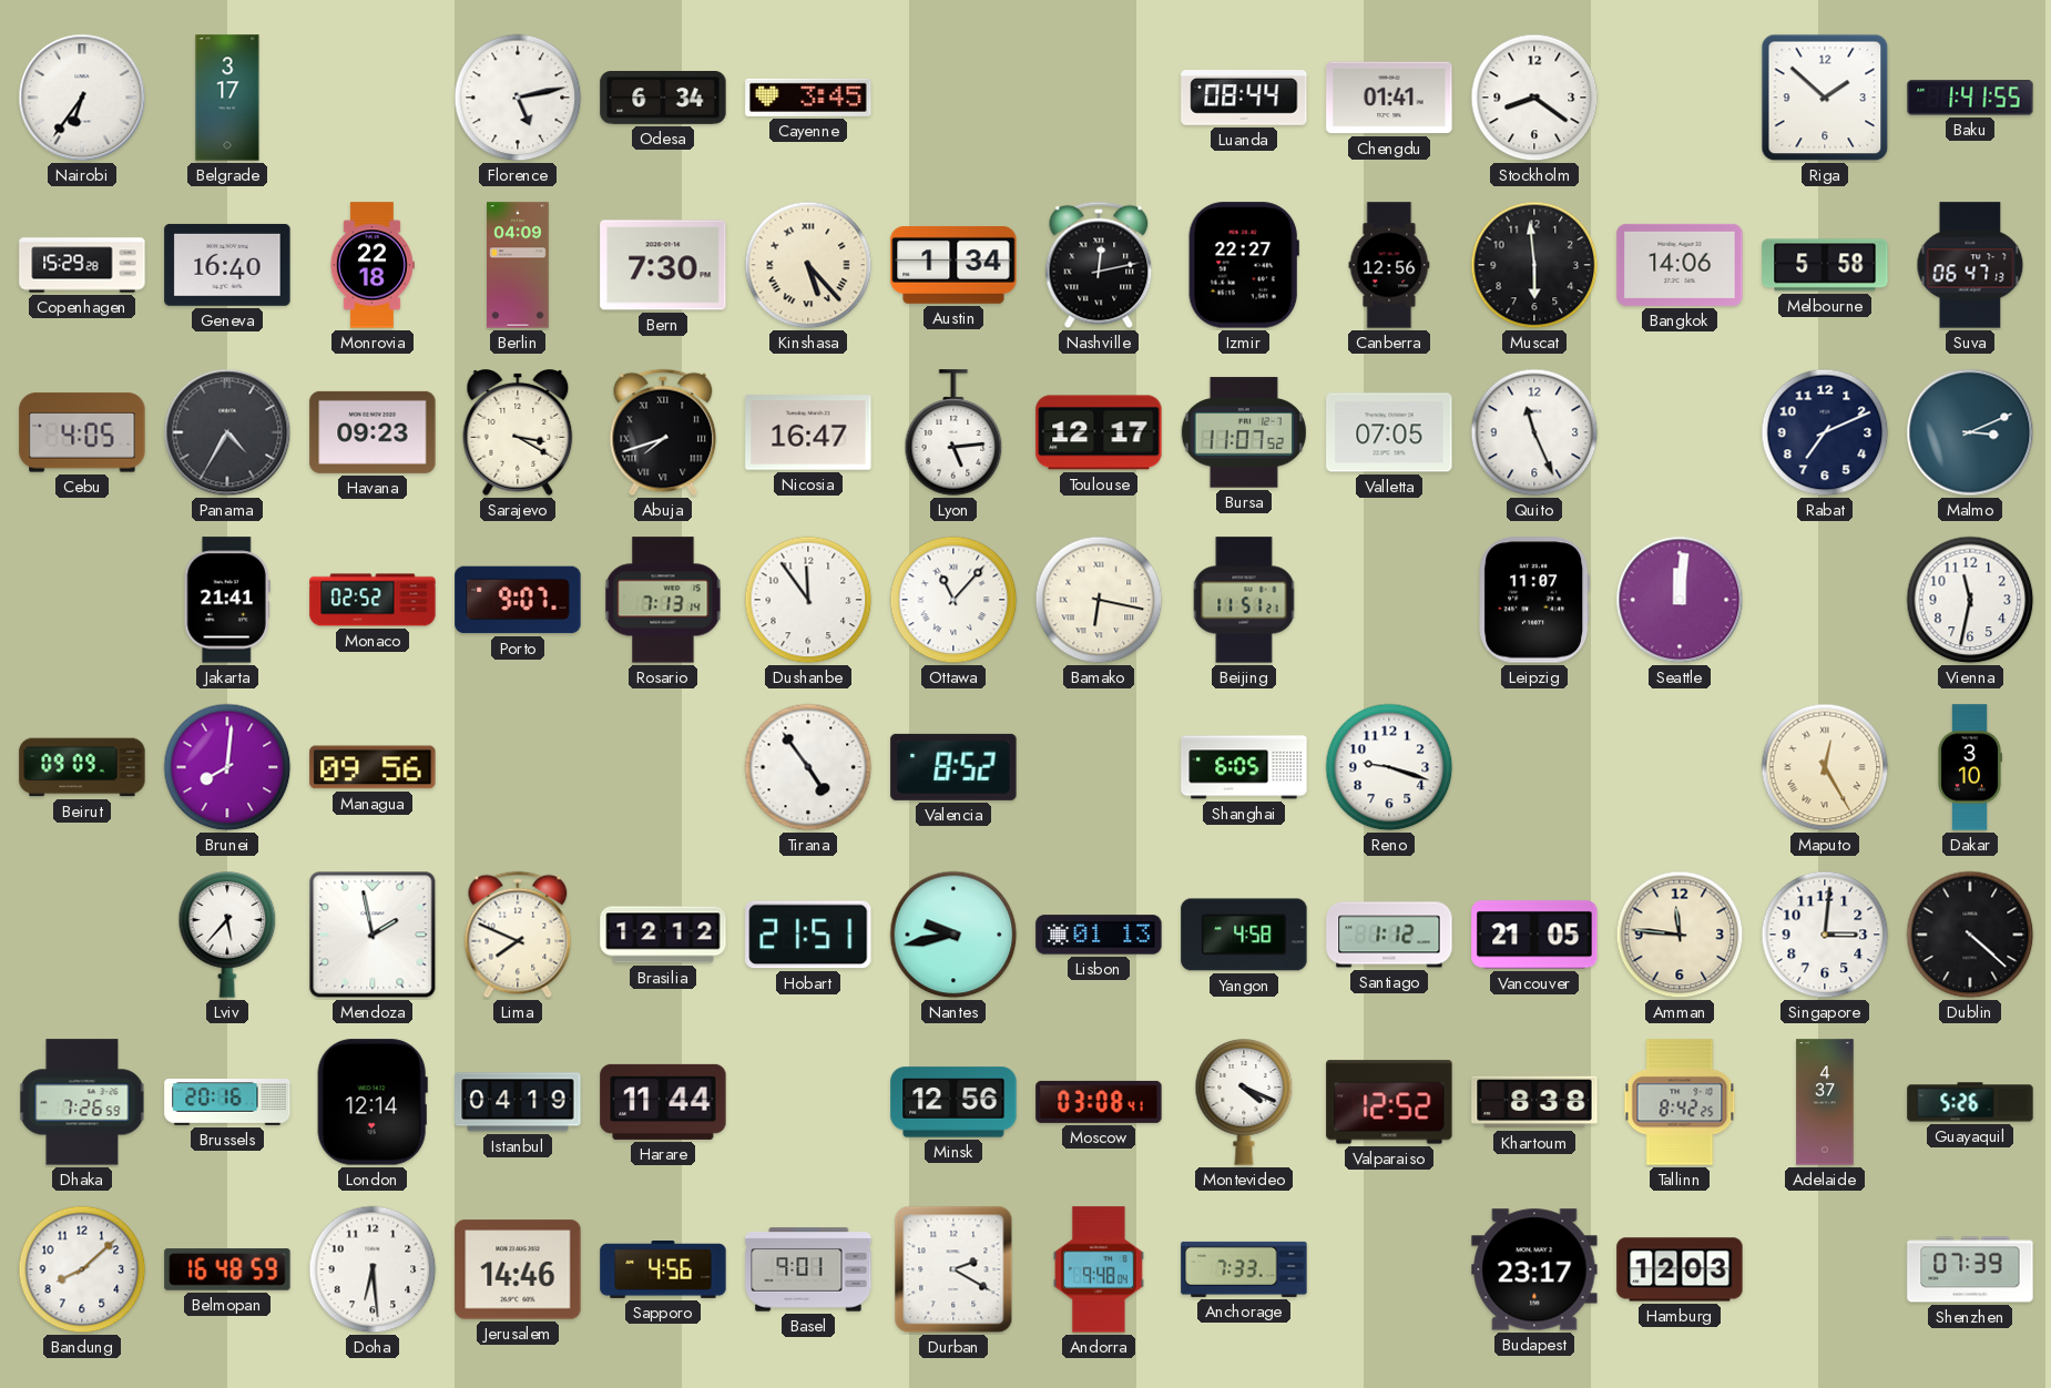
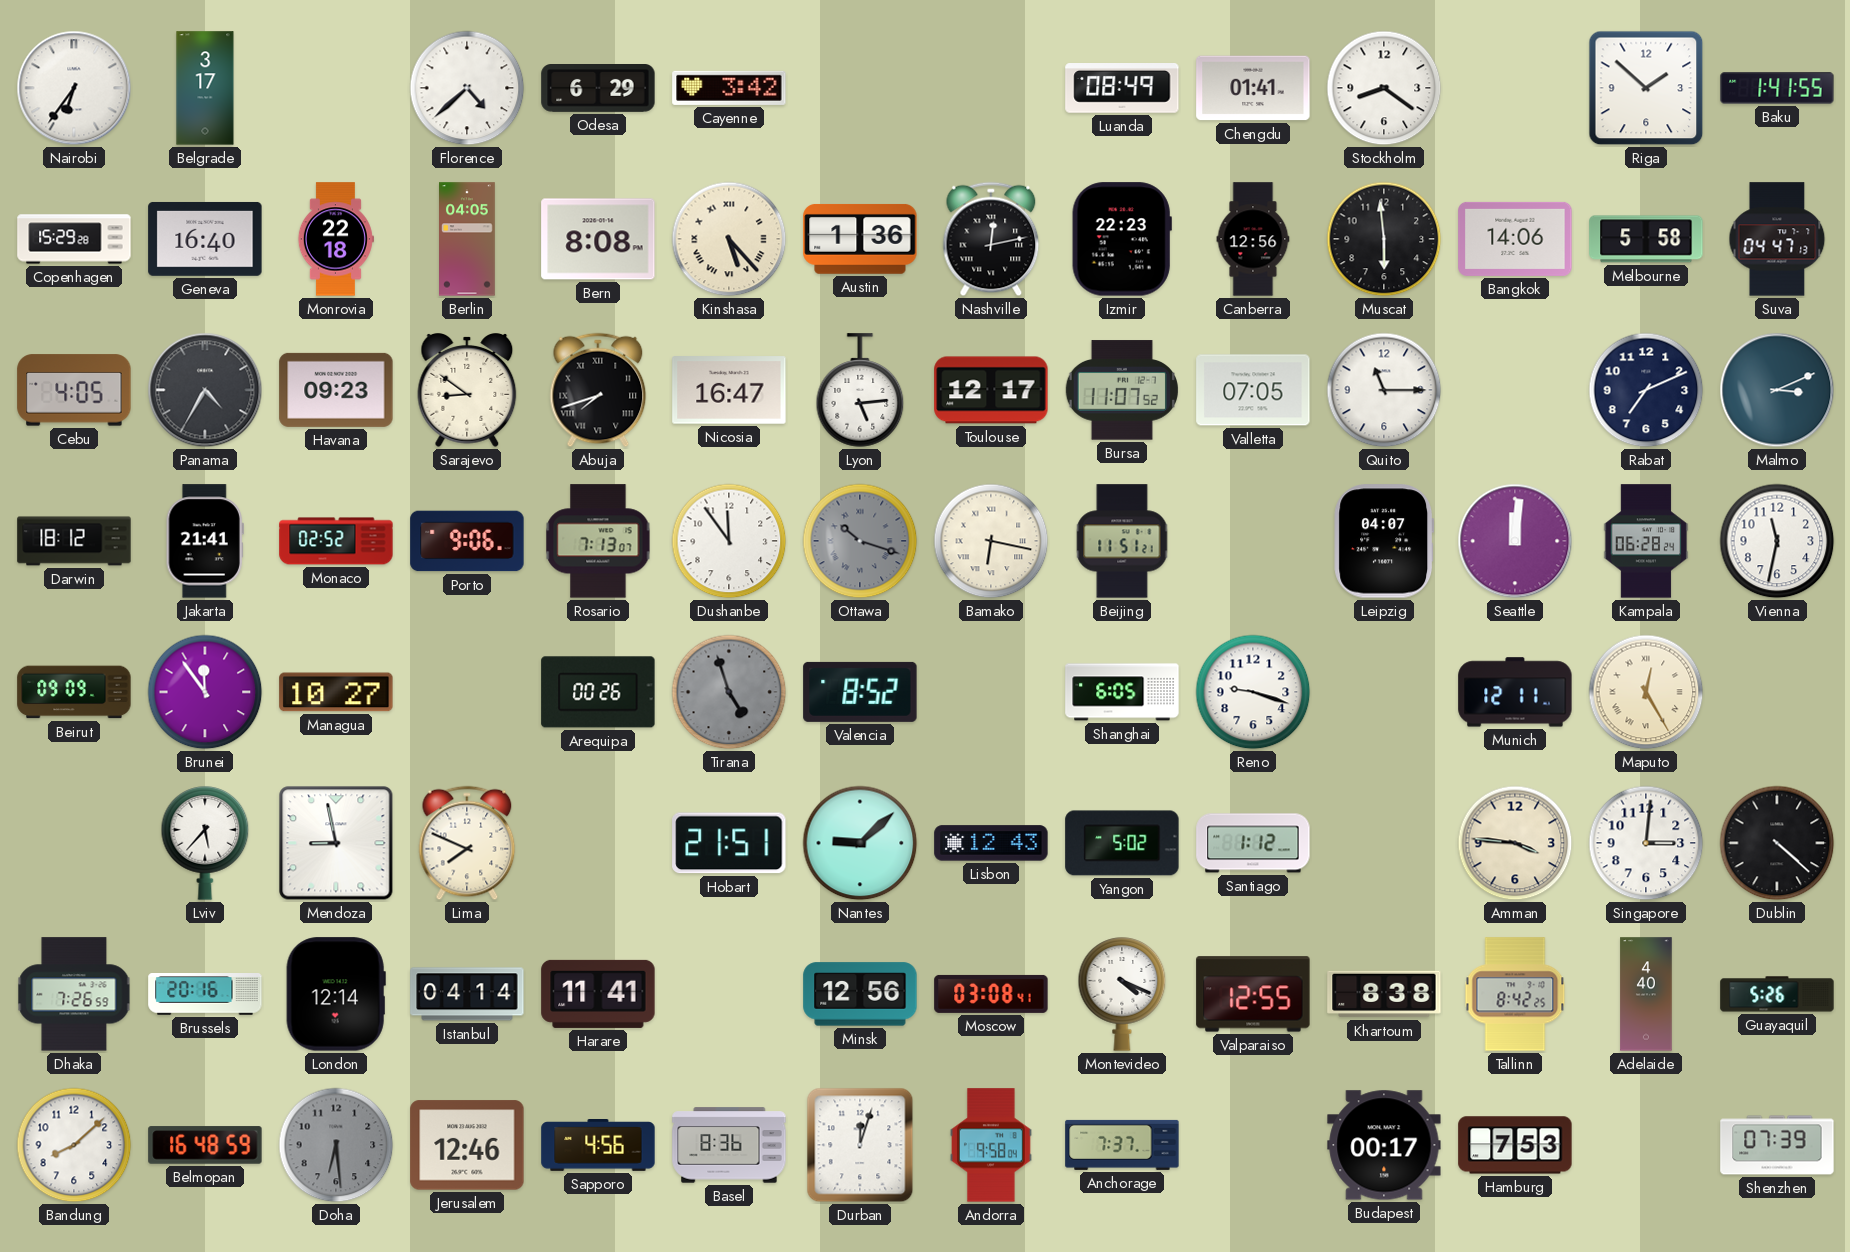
Florence: 5:13 -> 4:38 (467, 88)
Odesa: 6:34 -> 6:29 (598, 89)
Cayenne: 3:45 -> 3:42 (729, 88)
Luanda: 08:44 -> 08:49 (1122, 89)
Berlin: 04:09 -> 04:05 (468, 239)
Bern: 7:30 -> 8:08 (598, 239)
Austin: 1:34 -> 1:36 (860, 239)
Izmir: 22:27 -> 22:23 (1122, 239)
Suva: 06:47 -> 04:47 (1777, 239)
Sarajevo: 3:20 -> 8:51 (467, 391)
Quito: 11:26 -> 11:15 (1384, 390)
Darwin: none -> 18:12 (74, 541)
Porto: 9:07 -> 9:06 (467, 541)
Rosario: 7:13:14 -> 7:13:07 (598, 541)
Ottawa: 11:07 -> 10:18 (860, 541)
Ottawa dial: white -> grey (860, 541)
Leipzig: 11:07 -> 04:07 (1384, 541)
Kampala: none -> 06:28 (1646, 541)
Brunei: 8:01 -> 11:54 (205, 692)
Managua: 09:56 -> 10:27 (336, 692)
Arequipa: none -> 00:26 (598, 692)
Tirana: 4:54 -> 4:57 (729, 692)
Tirana dial: white -> grey (729, 692)
Munich: none -> 12:11 (1515, 692)
Dakar: 3:10 -> none (1970, 767)
Mendoza: 1:58 -> 8:58 (336, 843)
Brasilia: 12:12 -> none (663, 935)
Nantes: 9:43 -> 9:08 (860, 843)
Lisbon: 01:13 -> 12:43 (991, 843)
Yangon: 4:58 -> 5:02 (1122, 843)
Vancouver: 21:05 -> none (1534, 935)
Amman: 11:46 -> 3:46 (1515, 843)
Istanbul: 04:19 -> 04:14 (467, 994)
Harare: 11:44 -> 11:41 (598, 994)
Valparaiso: 12:52 -> 12:55 (1253, 994)
Adelaide: 4:37 -> 4:40 (1646, 994)
Doha dial: white -> grey (336, 1145)
Jerusalem: 14:46 -> 12:46 (467, 1145)
Basel: 9:01 -> 8:36 (729, 1145)
Durban: 2:20 -> 12:03 (860, 1145)
Andorra: 9:48 -> 9:58 (991, 1145)
Anchorage: 7:33 -> 7:37 (1122, 1145)
Budapest: 23:17 -> 00:17 (1384, 1145)
Hamburg: 12:03 -> 7:53 (1515, 1145)
